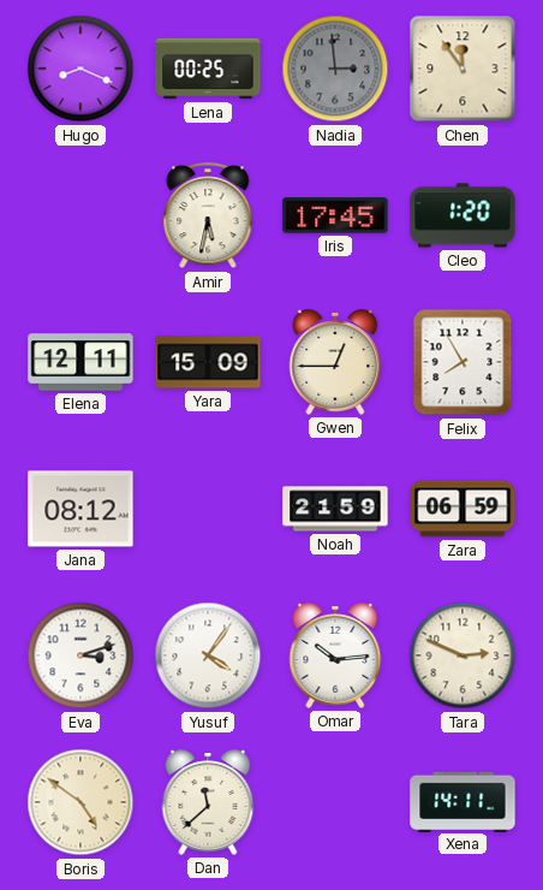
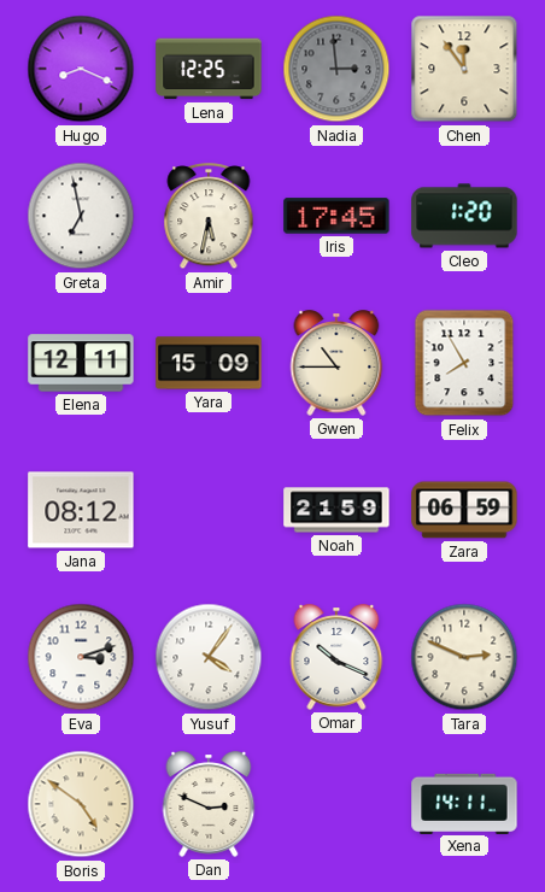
Lena: 00:25 -> 12:25 (209, 69)
Greta: none -> 6:58 (81, 216)
Gwen: 12:45 -> 10:45 (336, 363)
Omar: 10:14 -> 10:19 (336, 657)
Dan: 11:38 -> 2:49 (209, 804)
